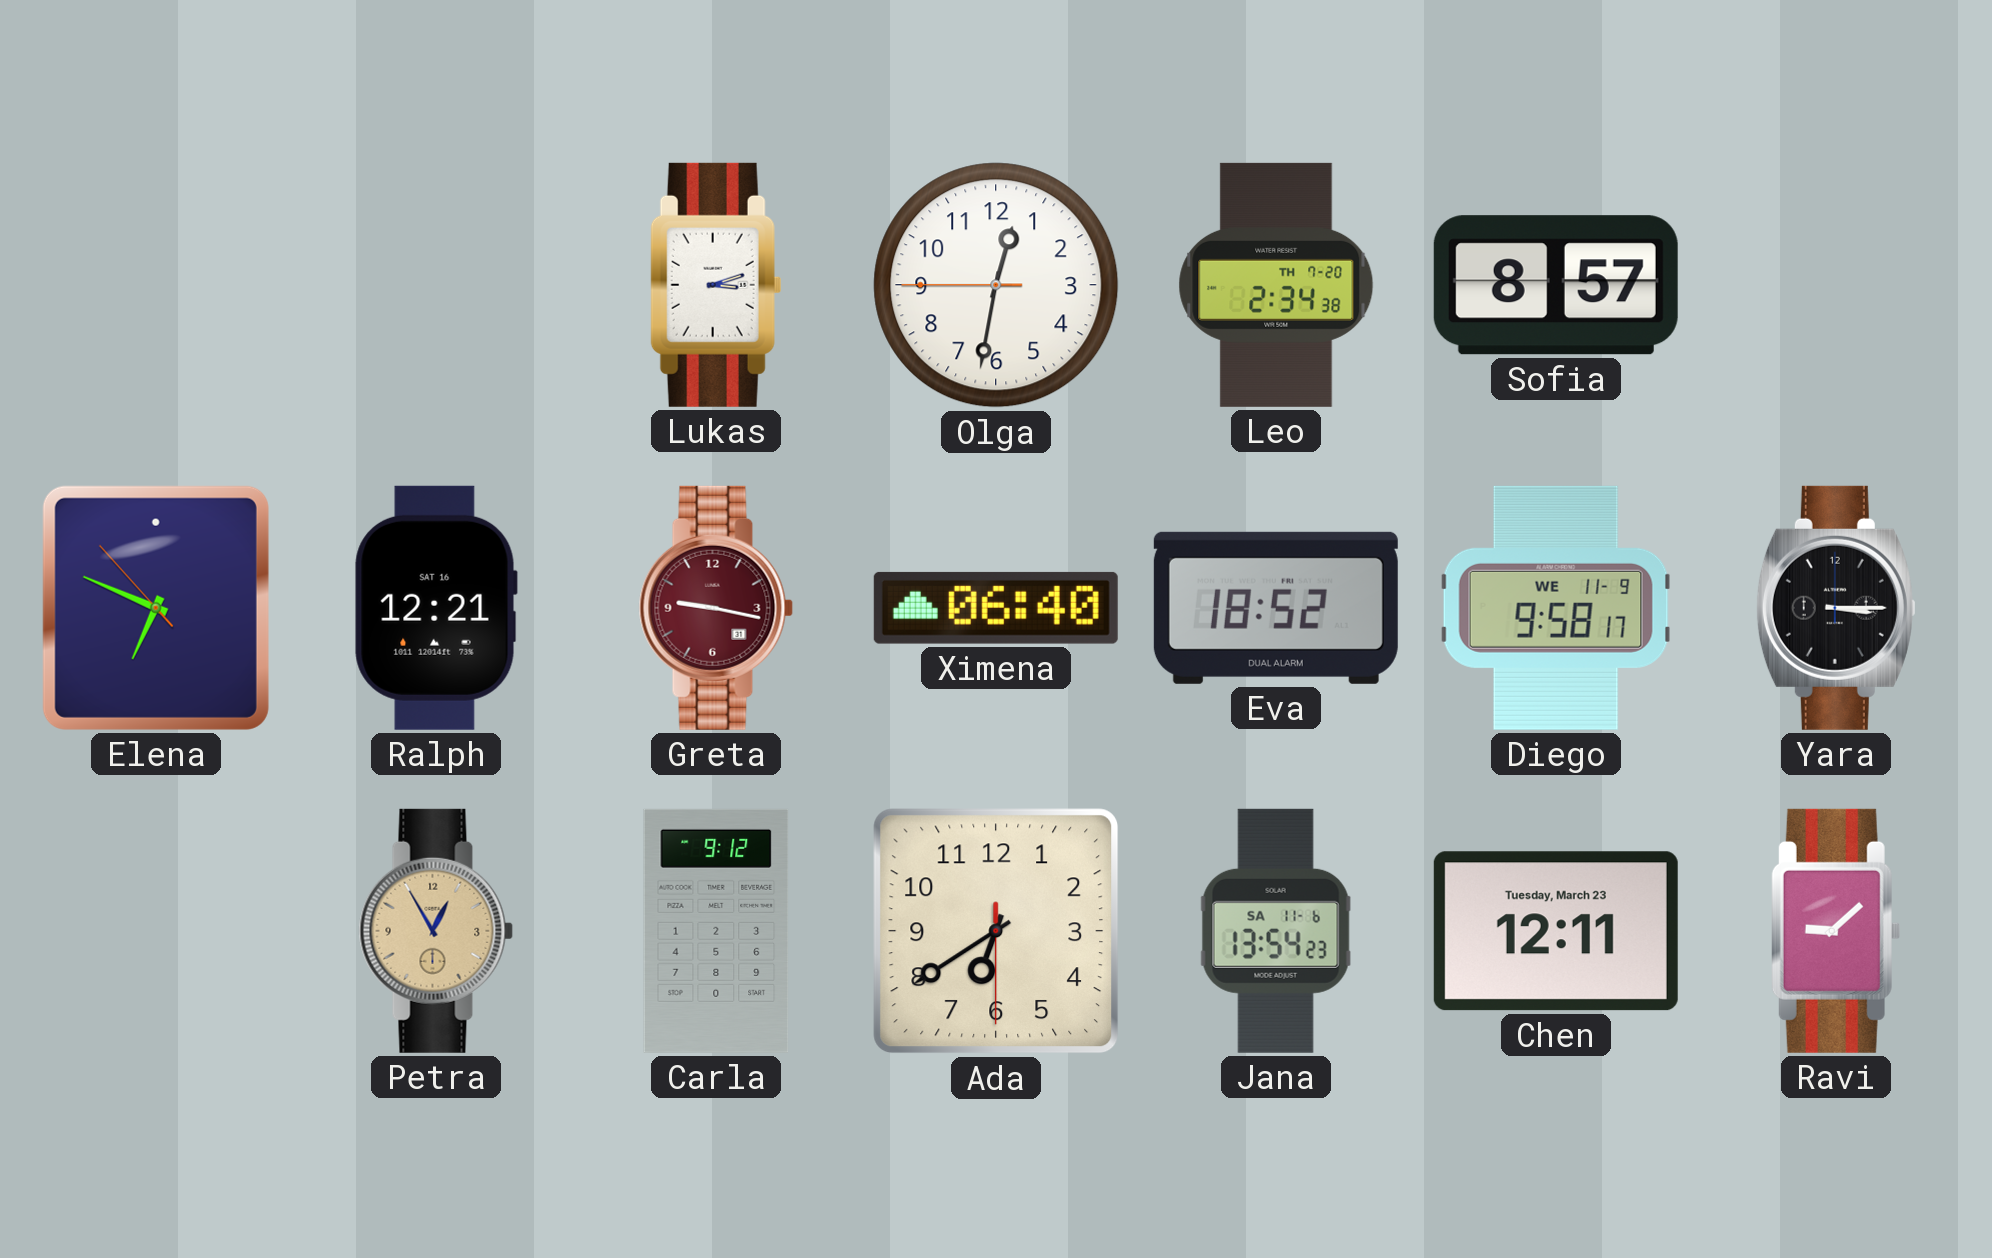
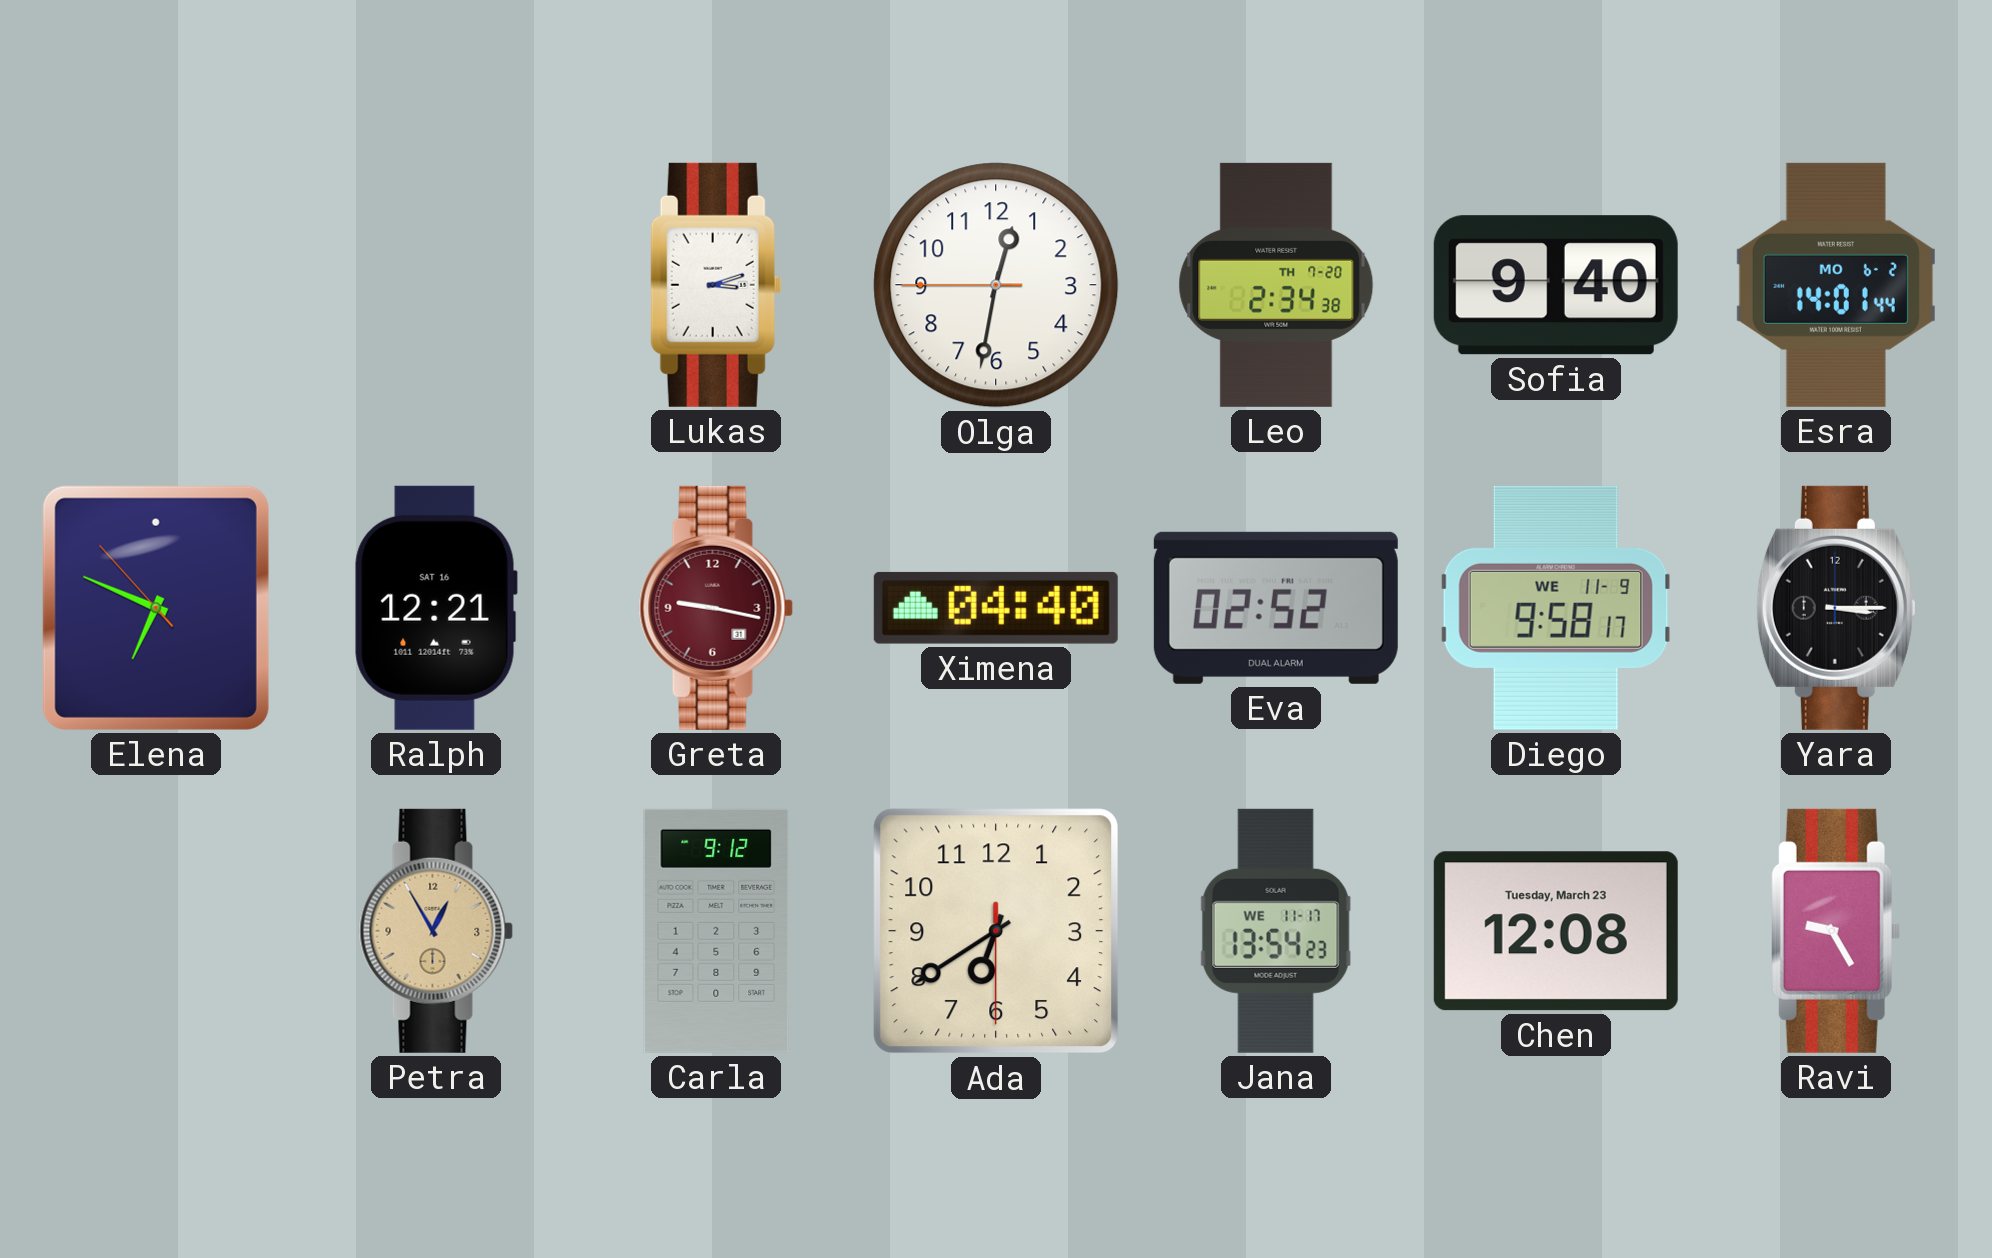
Sofia: 8:57 -> 9:40 (1556, 285)
Esra: none -> 14:01 (1836, 285)
Ximena: 06:40 -> 04:40 (996, 608)
Eva: 18:52 -> 02:52 (1276, 608)
Jana date: SA 11-6 -> WE 11-17 (1276, 931)
Chen: 12:11 -> 12:08 (1556, 931)
Ravi: 9:08 -> 9:25 (1836, 931)
